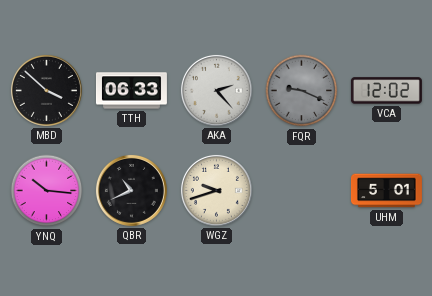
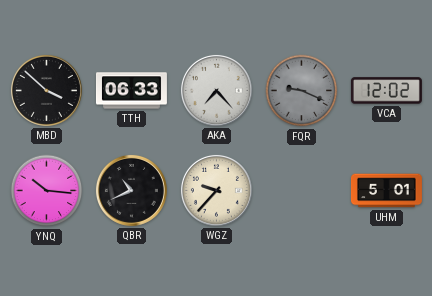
AKA: 2:23 -> 7:23 (216, 90)
WGZ: 9:42 -> 9:37 (216, 190)
